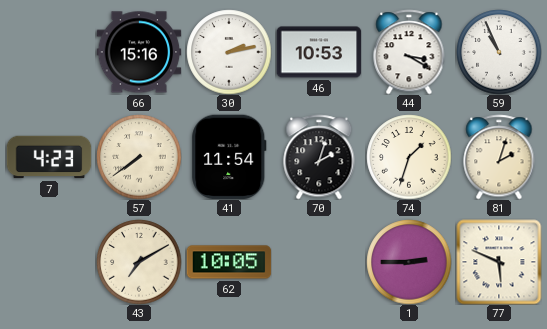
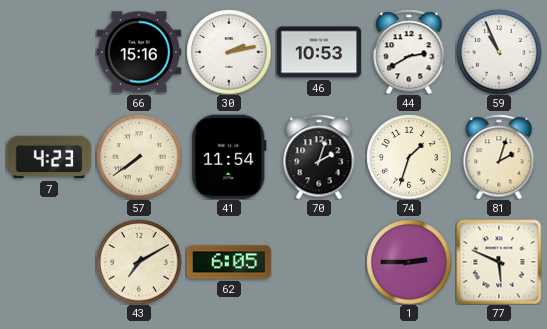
44: 3:20 -> 2:40 (409, 52)
62: 10:05 -> 6:05 (229, 262)
